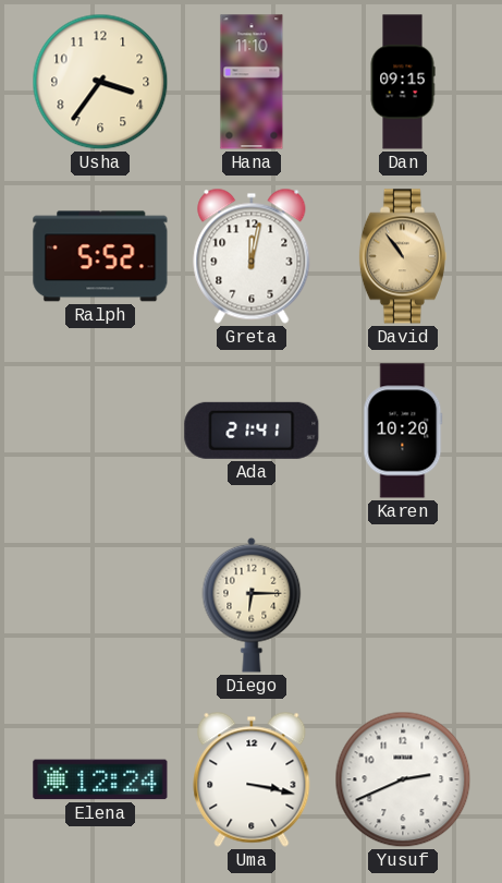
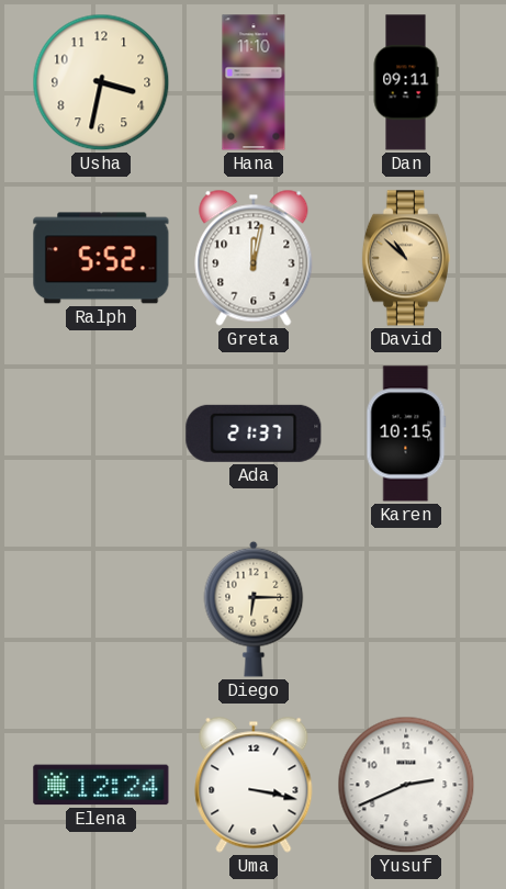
Usha: 3:36 -> 3:32 (101, 82)
Dan: 09:15 -> 09:11 (406, 82)
David: 10:54 -> 10:52 (406, 258)
Ada: 21:41 -> 21:37 (254, 434)
Karen: 10:20 -> 10:15 (406, 434)
